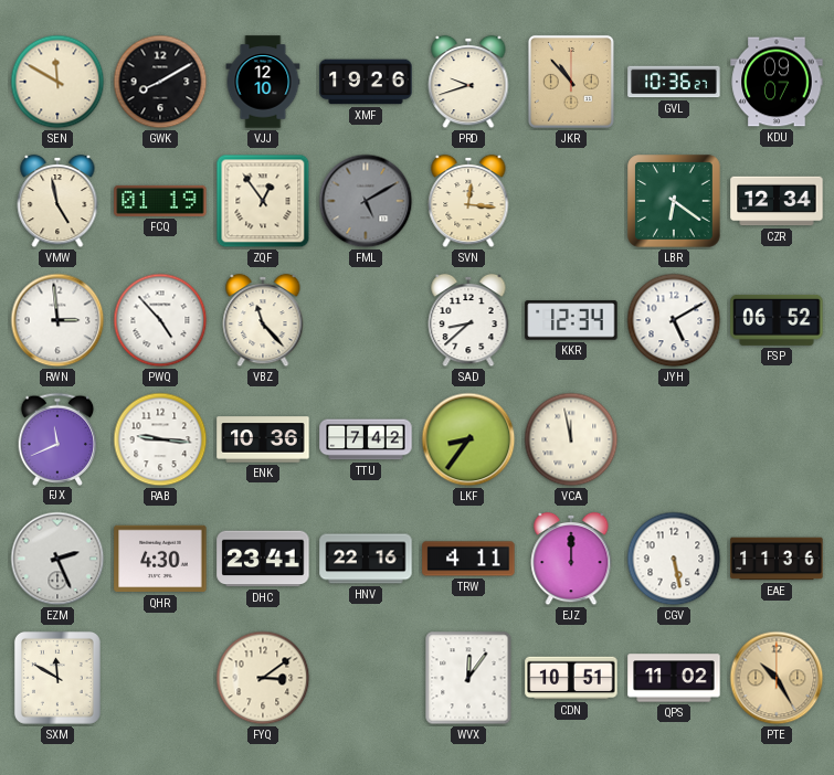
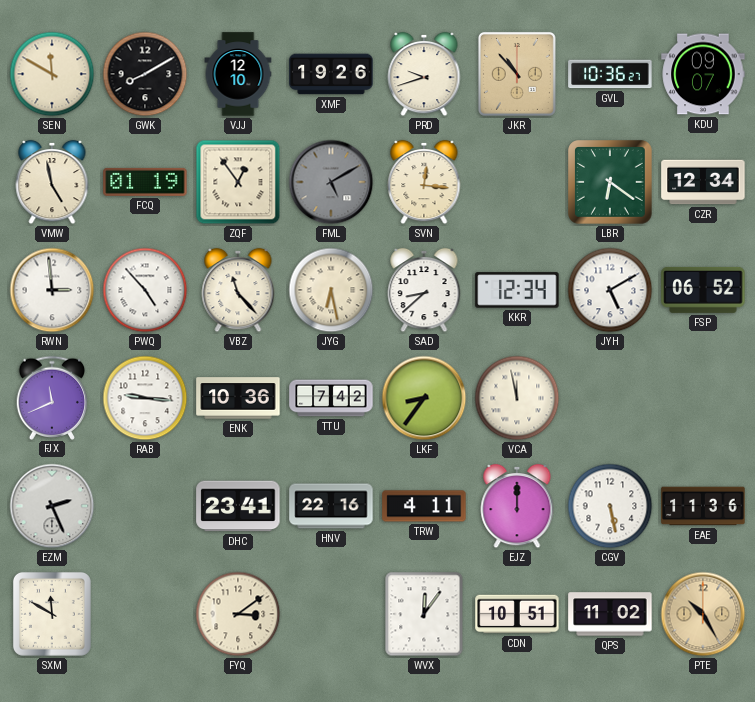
JYG: none -> 6:28 (331, 290)
QHR: 4:30 -> none (160, 559)
